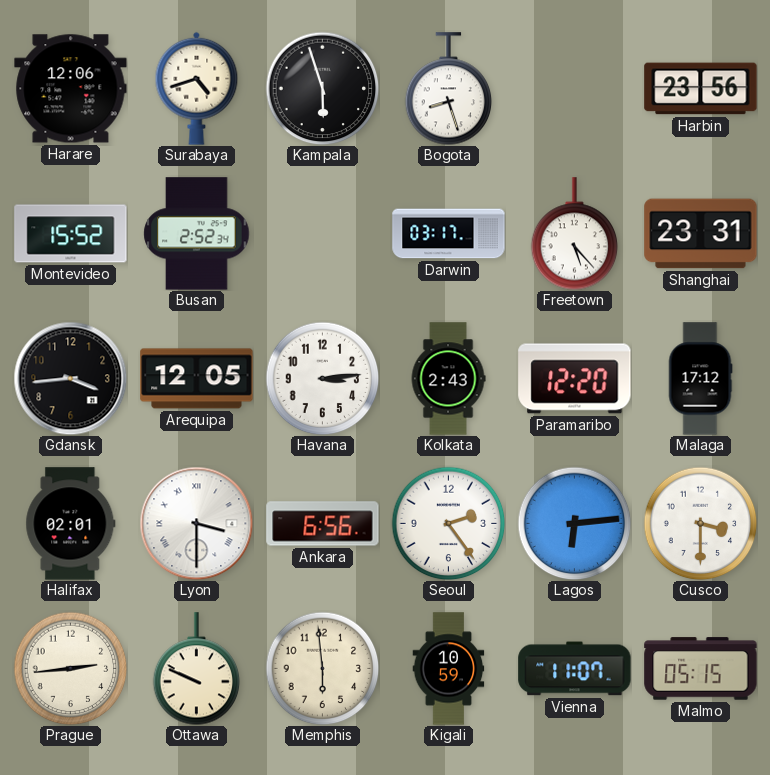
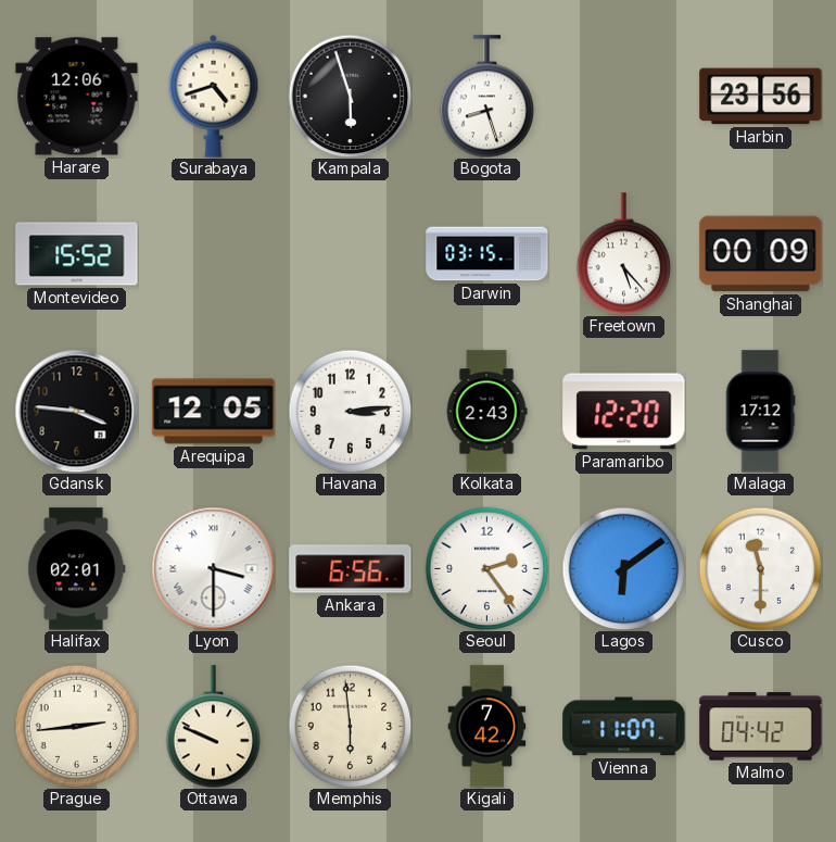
Busan: 2:52 -> none (197, 234)
Darwin: 03:17 -> 03:15 (487, 254)
Shanghai: 23:31 -> 00:09 (761, 254)
Gdansk: 3:44 -> 3:46 (76, 411)
Lagos: 6:14 -> 6:09 (623, 568)
Cusco: 3:30 -> 11:30 (760, 568)
Kigali: 10:59 -> 7:42 (487, 727)
Malmo: 05:15 -> 04:42 (761, 727)
